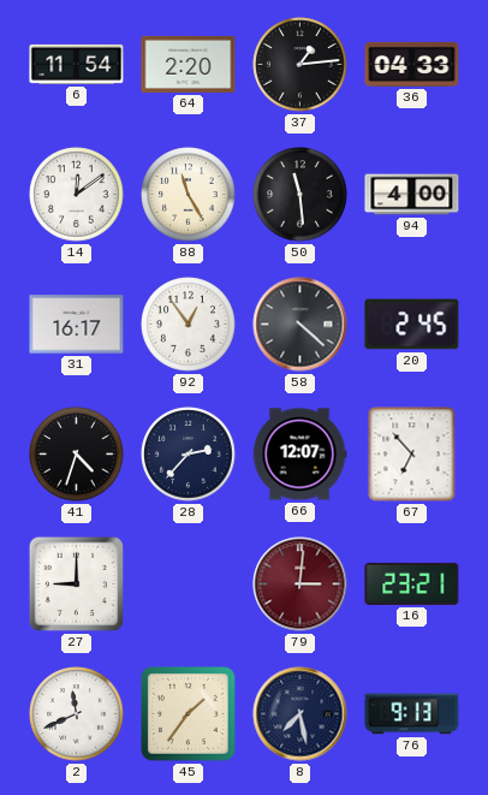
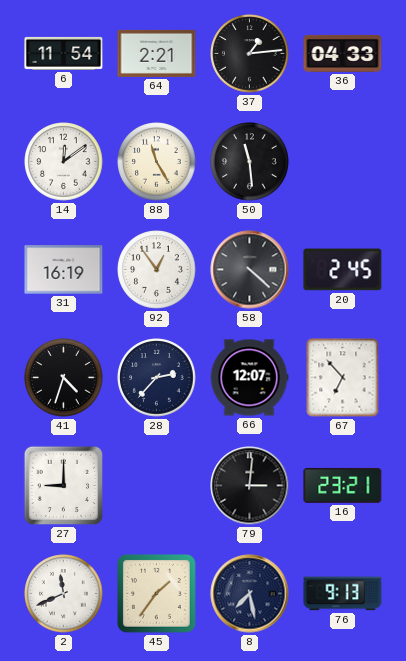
64: 2:20 -> 2:21 (157, 53)
94: 4:00 -> none (412, 195)
31: 16:17 -> 16:19 (64, 270)
79 dial: burgundy -> black (250, 486)
